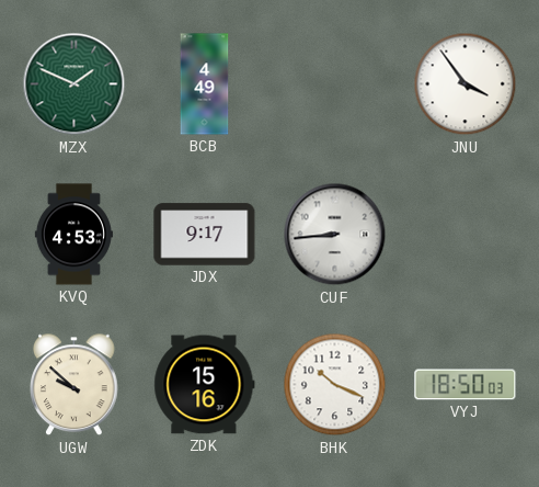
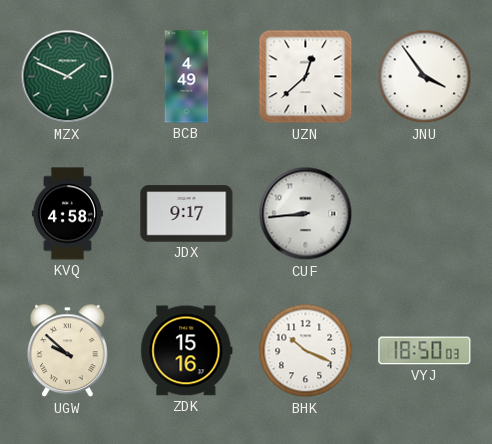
UZN: none -> 12:38 (306, 77)
KVQ: 4:53 -> 4:58 (67, 214)
